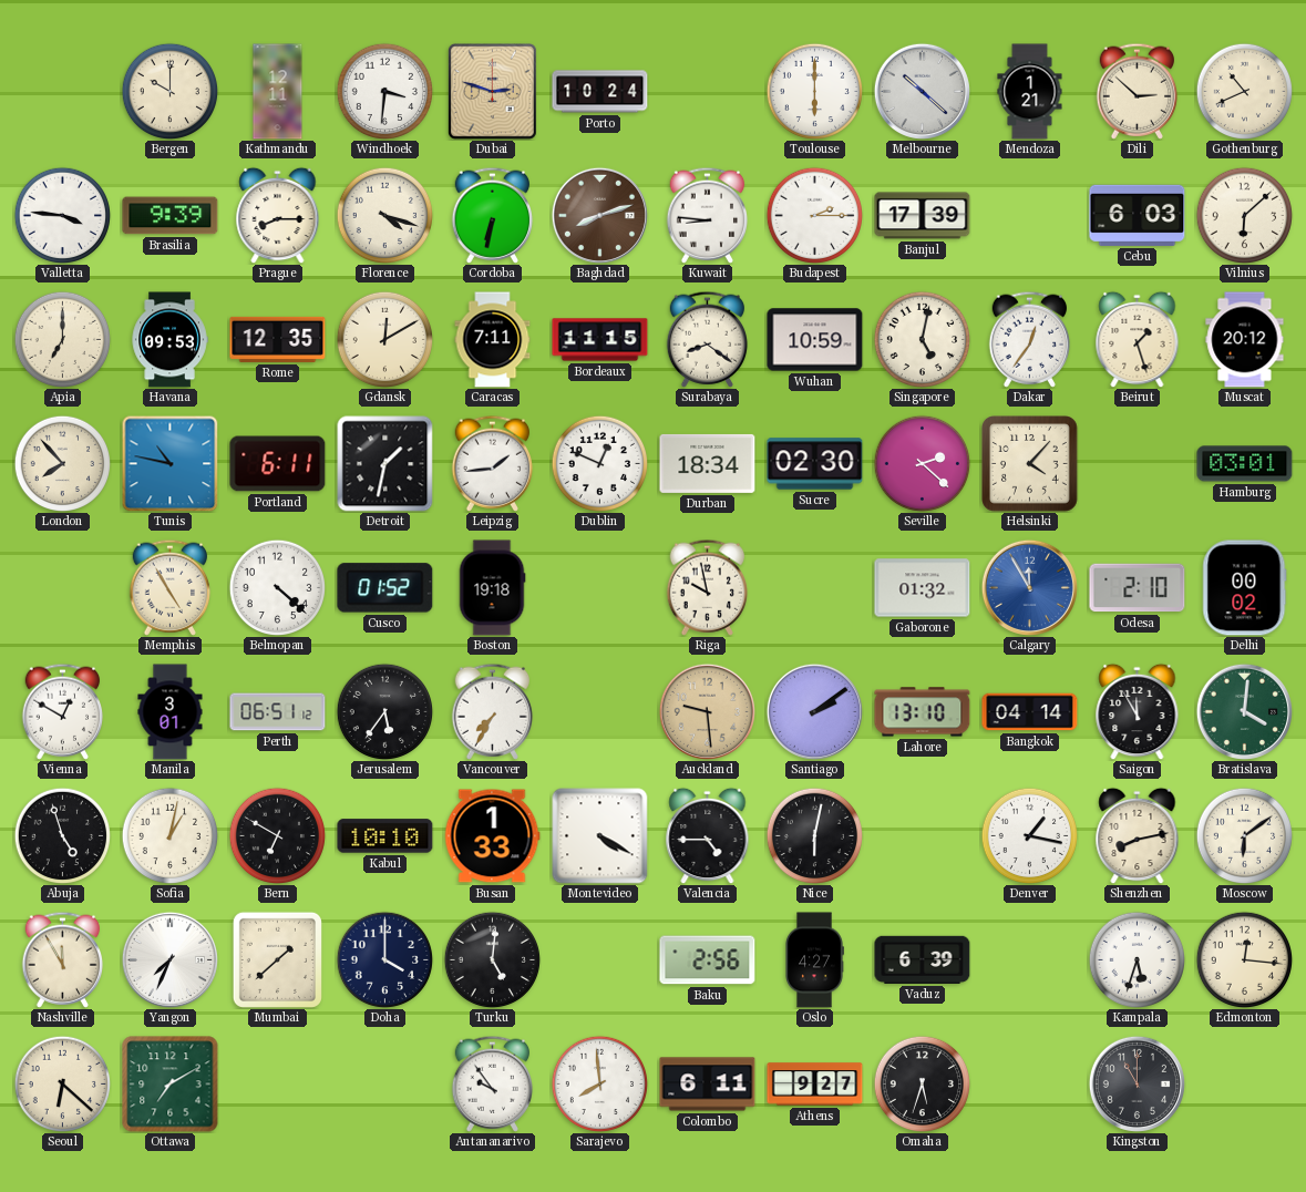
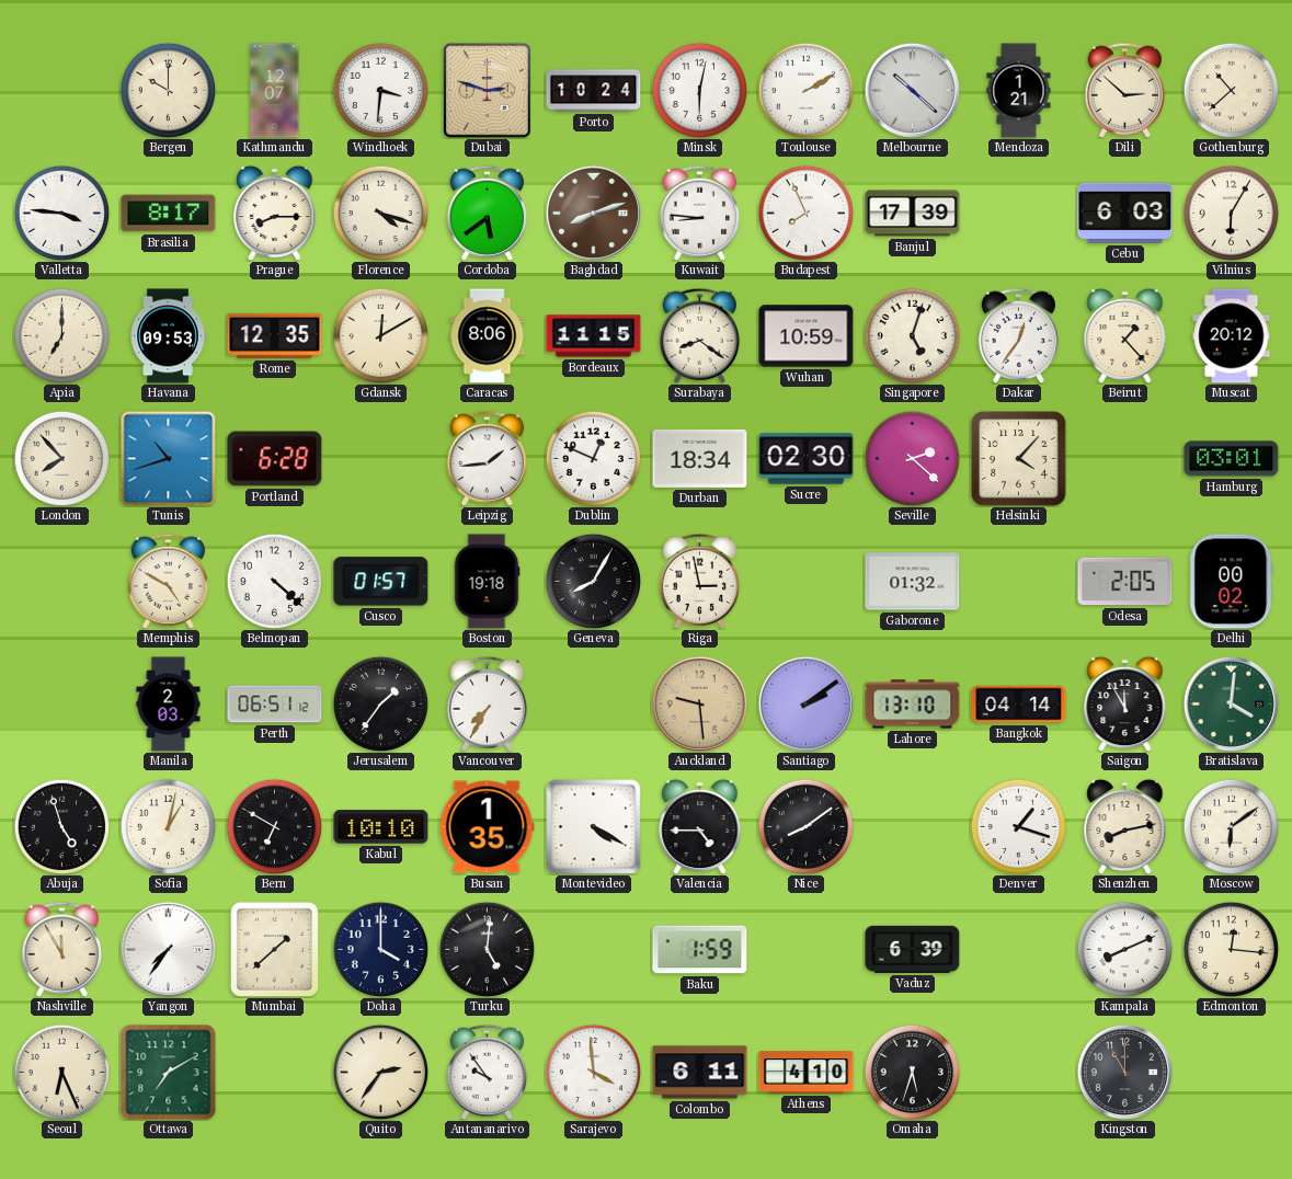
Kathmandu: 12:11 -> 12:07 (275, 91)
Minsk: none -> 6:02 (699, 90)
Toulouse: 6:00 -> 2:10 (805, 90)
Gothenburg: 10:41 -> 10:38 (1231, 90)
Brasilia: 9:39 -> 8:17 (169, 214)
Cordoba: 6:32 -> 5:39 (488, 213)
Budapest: 2:15 -> 7:56 (805, 213)
Vilnius: 6:08 -> 6:05 (1231, 213)
Caracas: 7:11 -> 8:06 (488, 336)
Singapore: 5:02 -> 5:03 (912, 335)
Beirut: 1:27 -> 1:23 (1125, 335)
Tunis: 10:47 -> 10:42 (168, 458)
Portland: 6:11 -> 6:28 (275, 459)
Detroit: 1:32 -> none (385, 464)
Memphis: 4:55 -> 4:50 (169, 581)
Cusco: 01:52 -> 01:57 (381, 582)
Geneva: none -> 8:05 (593, 581)
Riga: 9:58 -> 2:58 (700, 581)
Calgary: 11:55 -> none (1029, 587)
Odesa: 2:10 -> 2:05 (1125, 582)
Vienna: 12:50 -> none (63, 711)
Manila: 3:01 -> 2:03 (169, 705)
Jerusalem: 5:36 -> 1:36 (380, 703)
Busan: 1:33 -> 1:35 (487, 827)
Nice: 6:02 -> 8:09 (805, 826)
Denver: 1:17 -> 1:18 (1018, 826)
Yangon: 7:34 -> 7:36 (168, 949)
Baku: 2:56 -> 1:59 (700, 950)
Oslo: 4:27 -> none (815, 960)
Kampala: 5:33 -> 8:11 (1124, 949)
Seoul: 6:22 -> 6:26 (61, 1072)
Quito: none -> 2:36 (380, 1072)
Sarajevo: 7:59 -> 3:59 (593, 1072)
Athens: 9:27 -> 4:10 (807, 1073)
